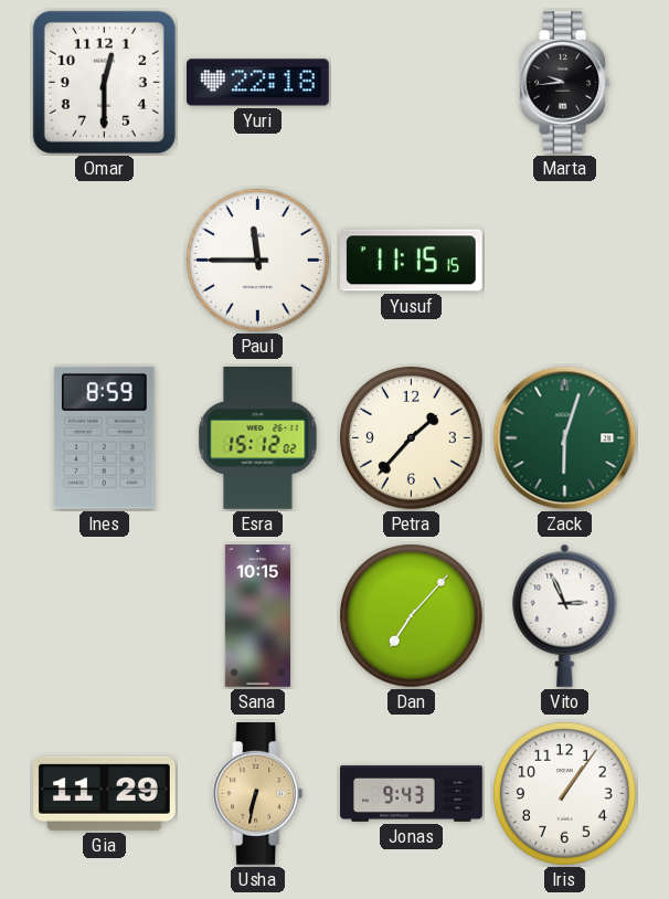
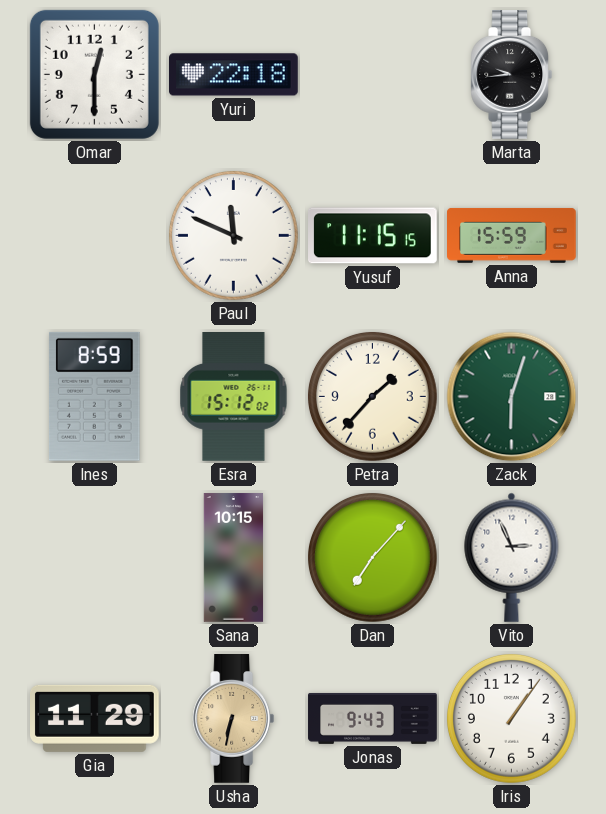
Paul: 11:45 -> 11:49 (233, 235)
Anna: none -> 15:59 (512, 235)
